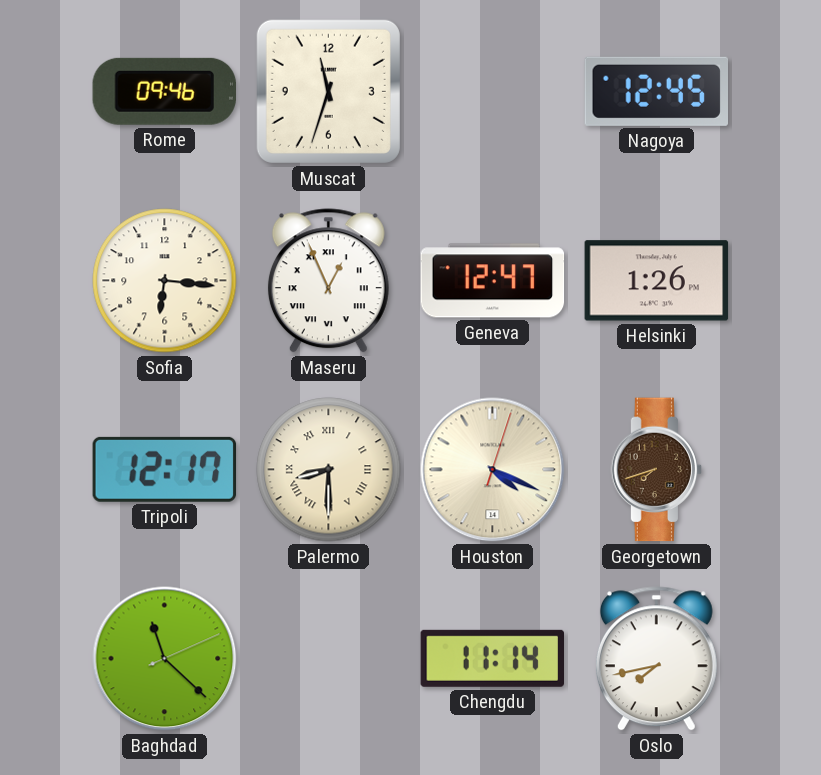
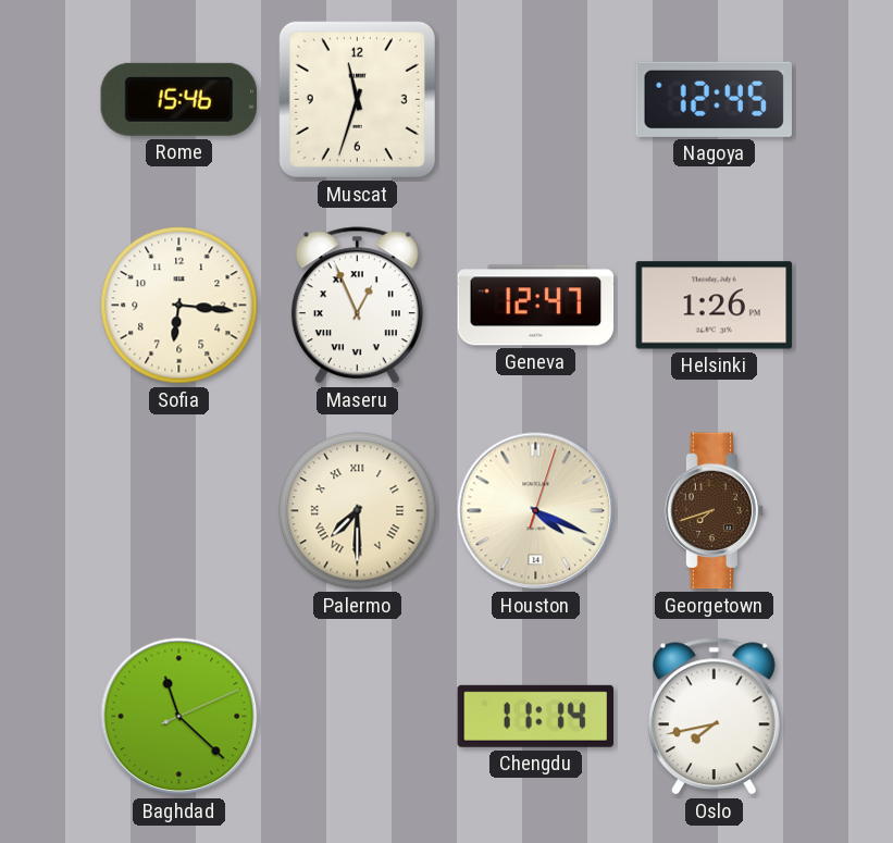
Rome: 09:46 -> 15:46 (178, 99)
Tripoli: 12:17 -> none (165, 469)
Palermo: 8:30 -> 7:30 (358, 511)
